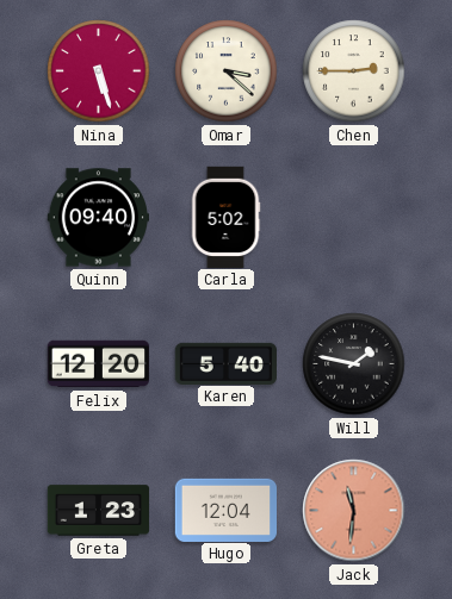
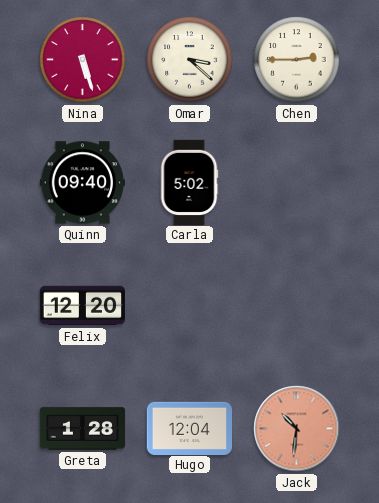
Karen: 5:40 -> none (225, 363)
Will: 1:47 -> none (354, 364)
Greta: 1:23 -> 1:28 (83, 429)
Jack: 11:31 -> 10:31 (297, 429)
